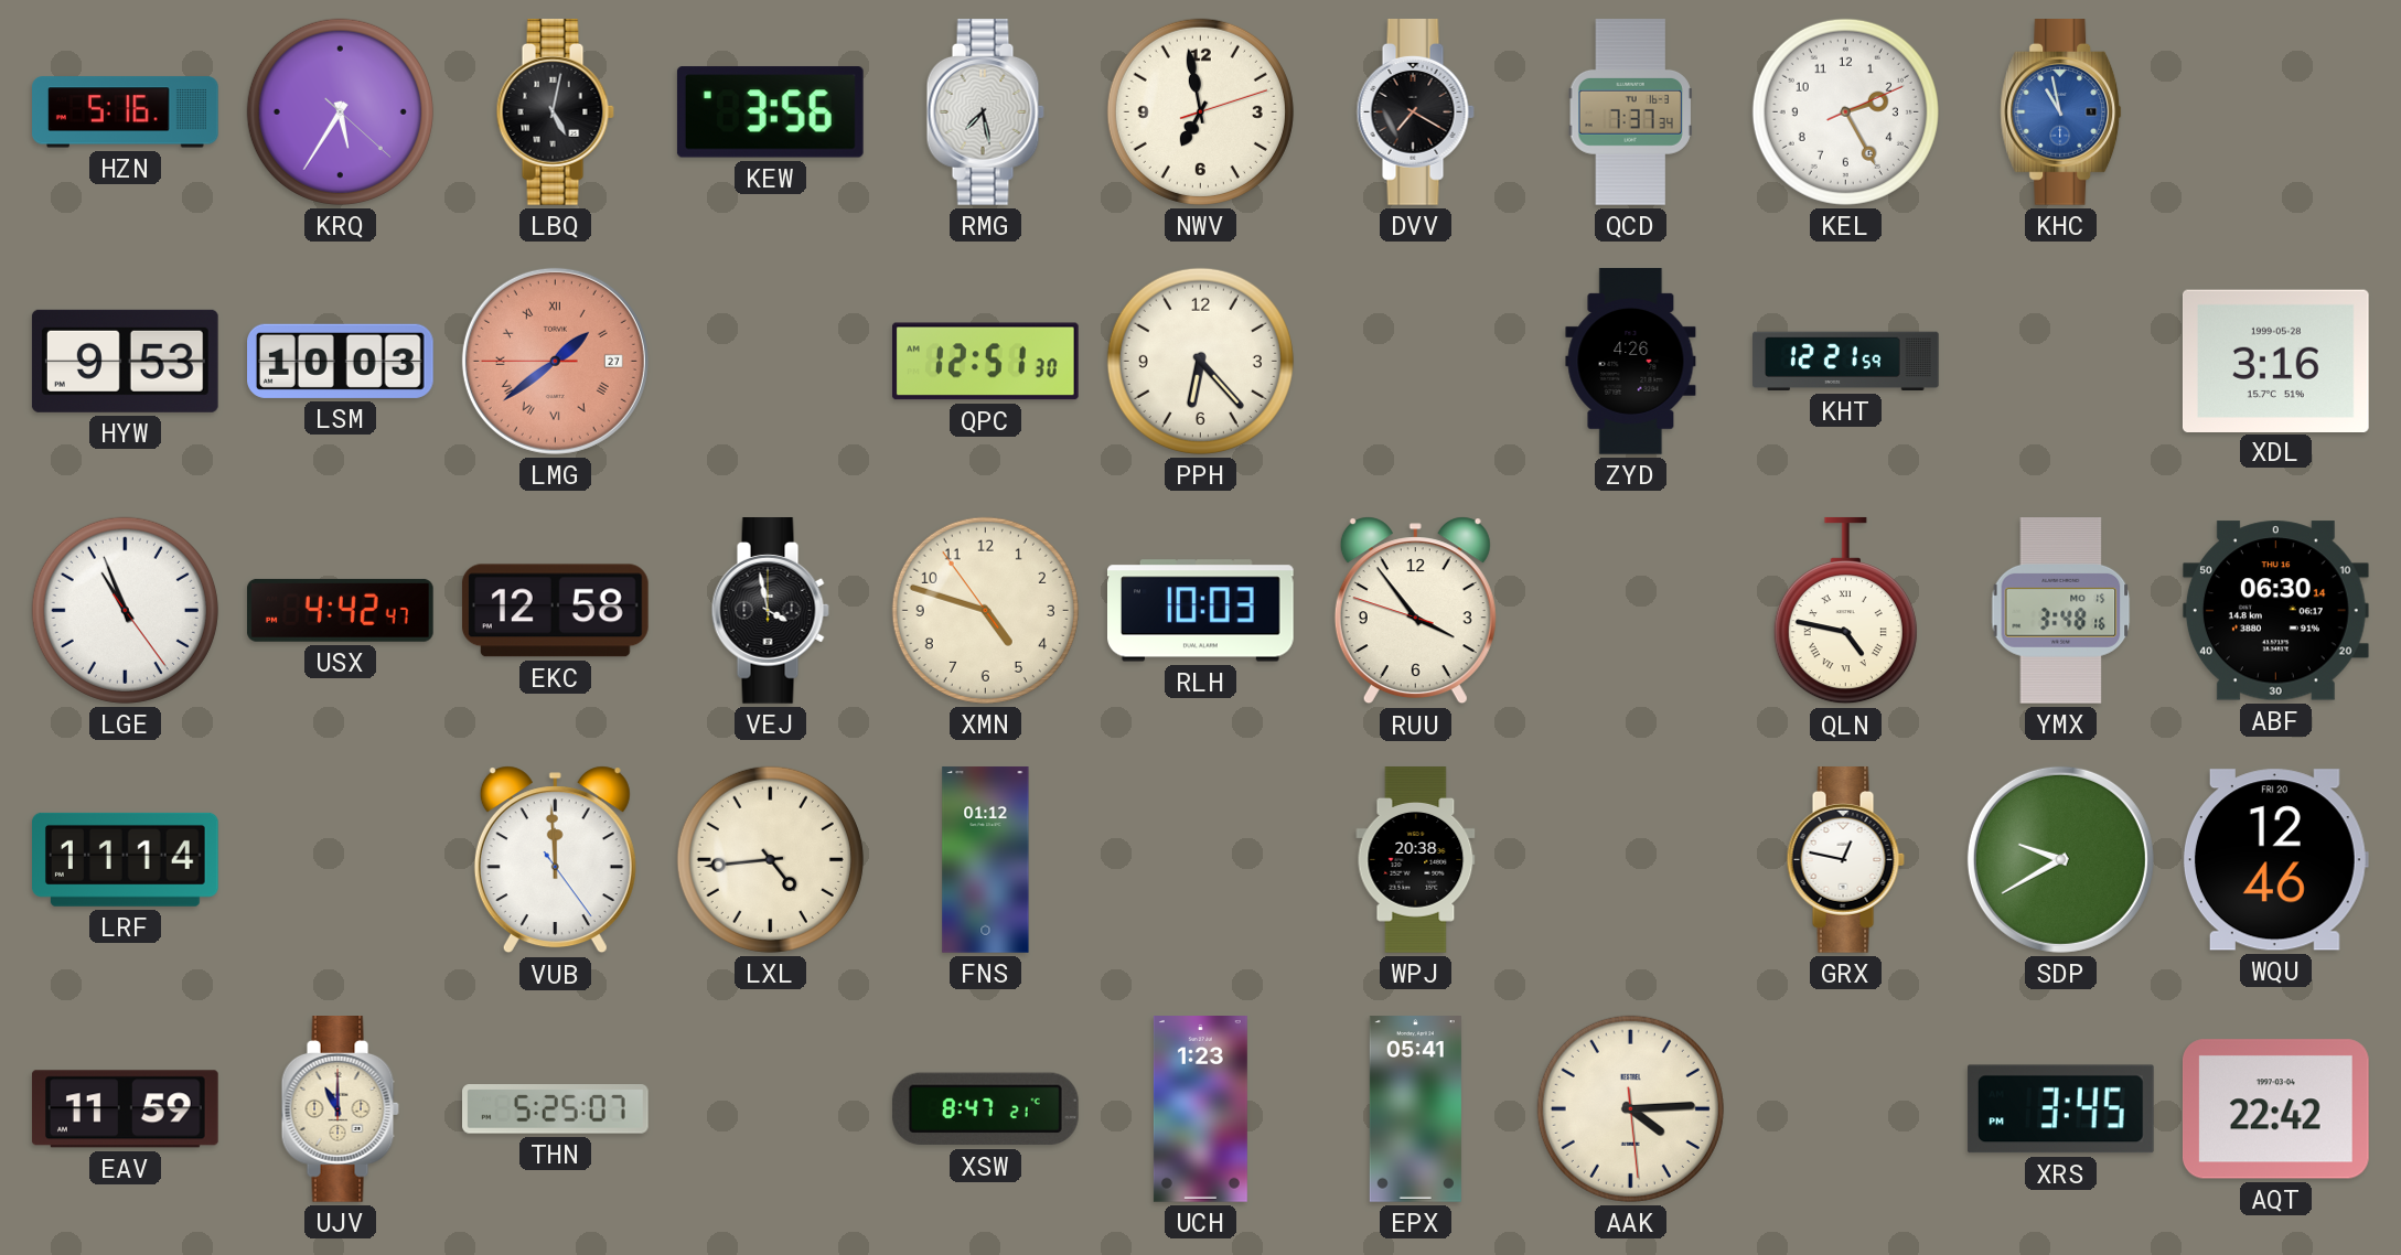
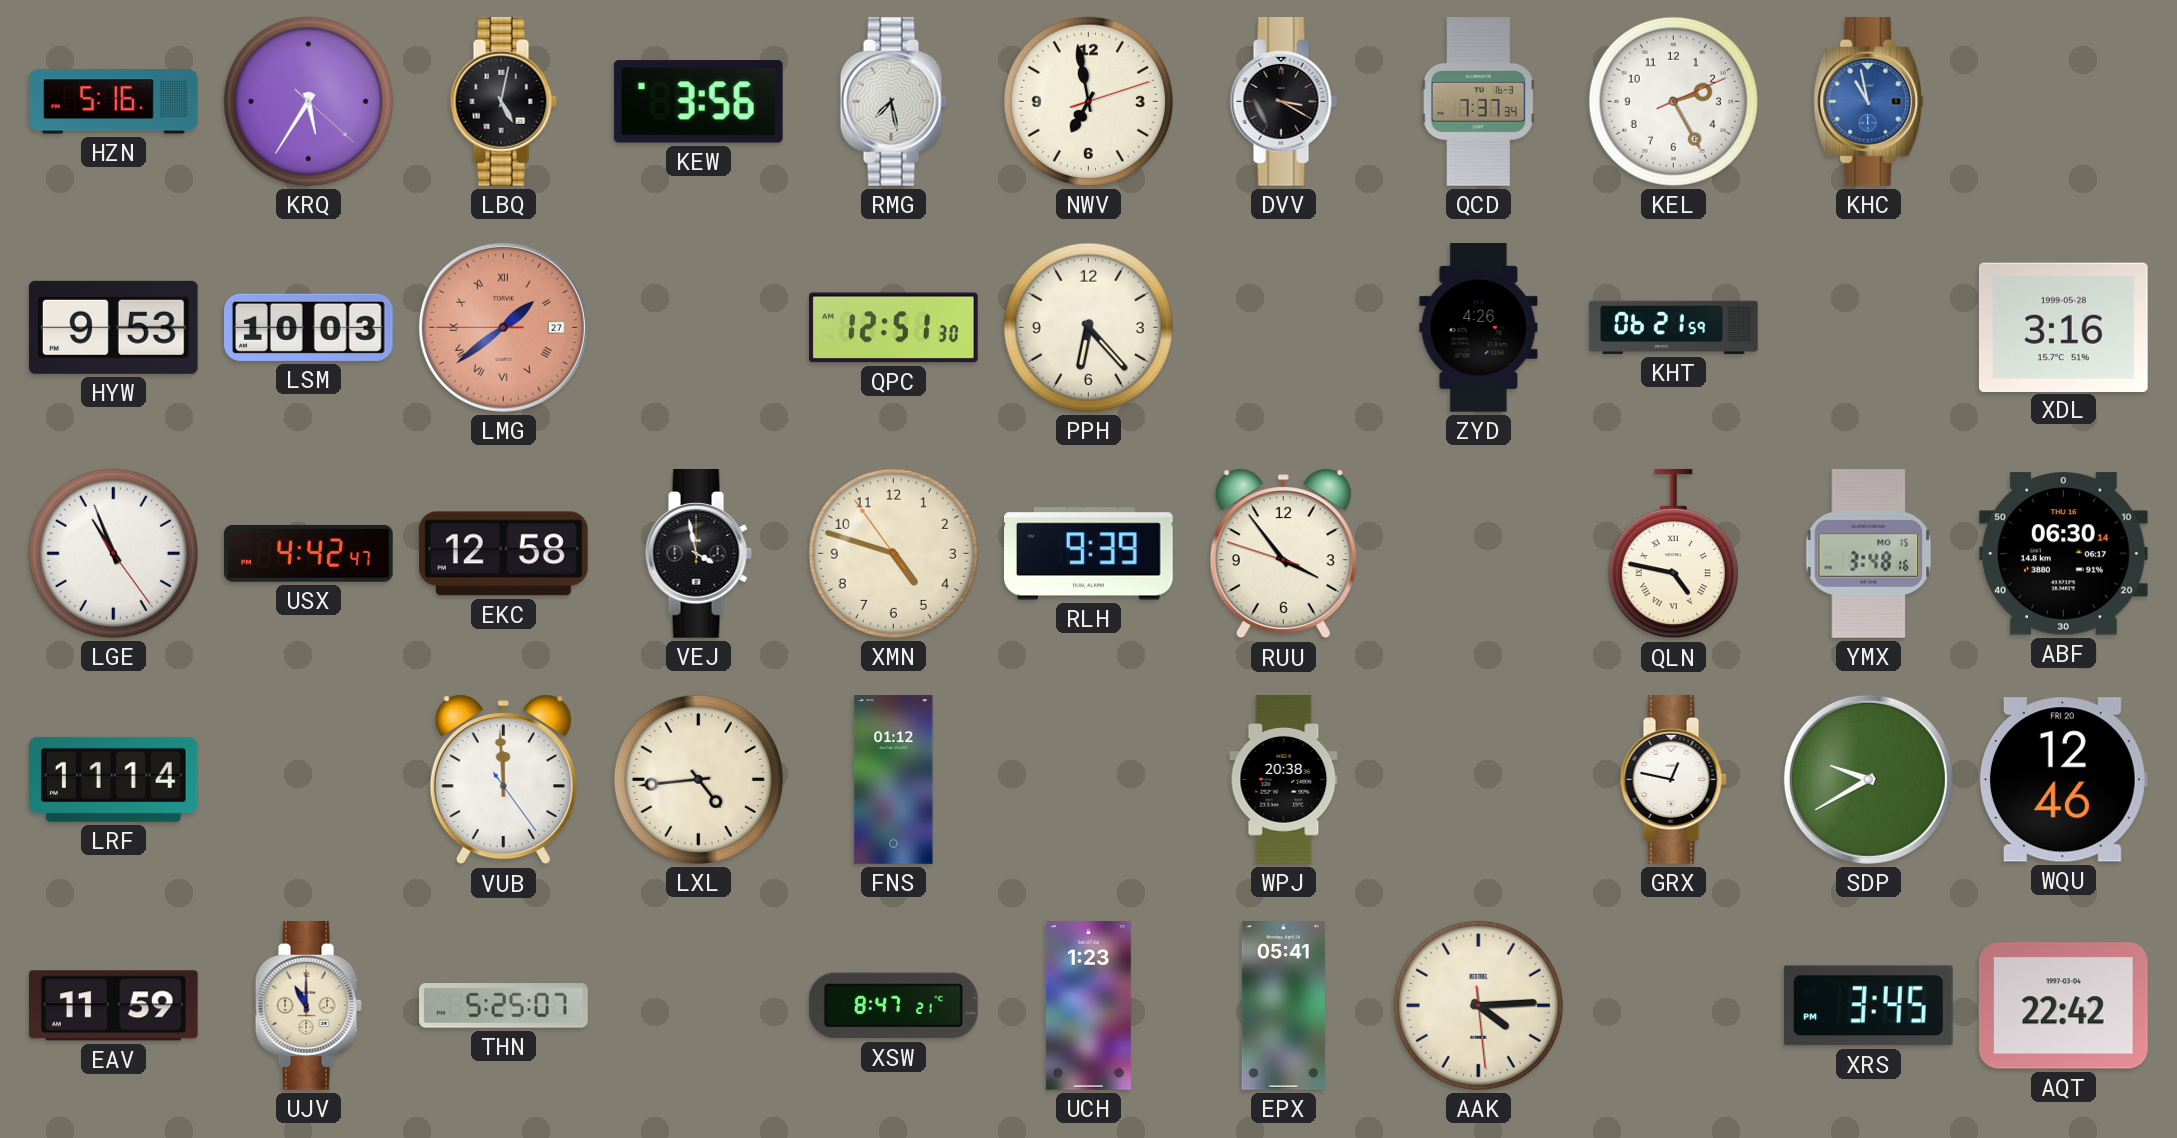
DVV: 7:20 -> 3:20 (1283, 102)
KHT: 12:21 -> 06:21 (1674, 327)
RLH: 10:03 -> 9:39 (1089, 554)
